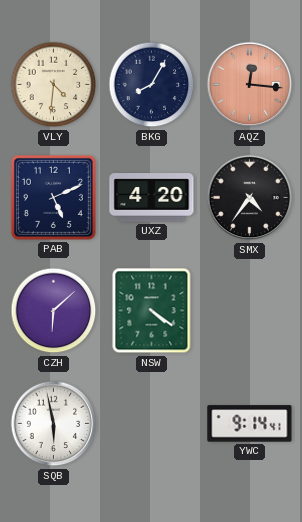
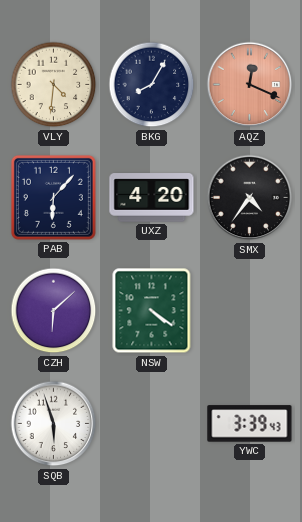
AQZ: 12:16 -> 12:19 (250, 85)
PAB: 5:11 -> 6:07 (53, 197)
SQB: 5:58 -> 5:57 (54, 424)
YWC: 9:14 -> 3:39 (250, 424)
